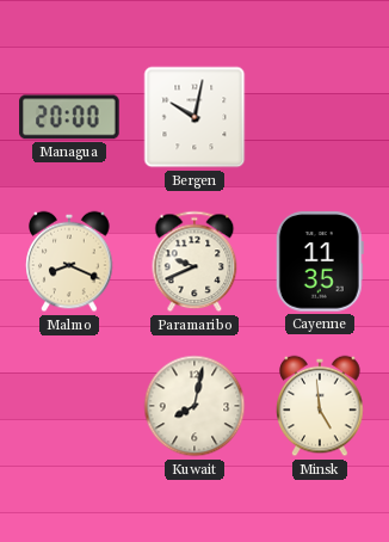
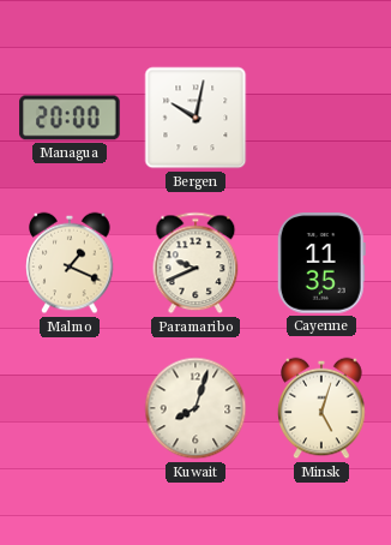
Malmo: 8:19 -> 1:19 (70, 263)
Kuwait: 8:02 -> 8:03 (195, 408)
Minsk: 4:59 -> 5:03 (321, 408)
